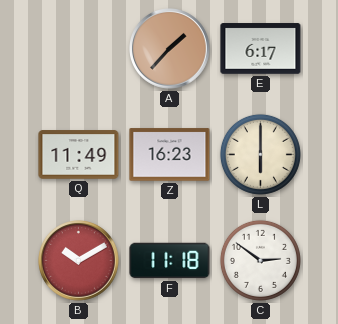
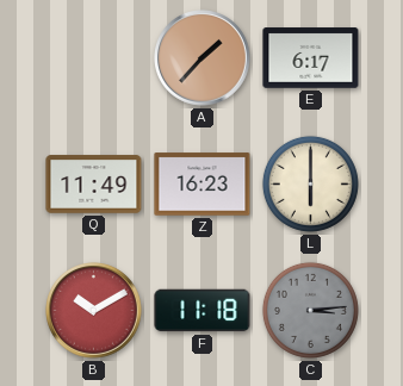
C: 2:51 -> 3:14 (310, 310)
C dial: white -> grey (310, 310)
